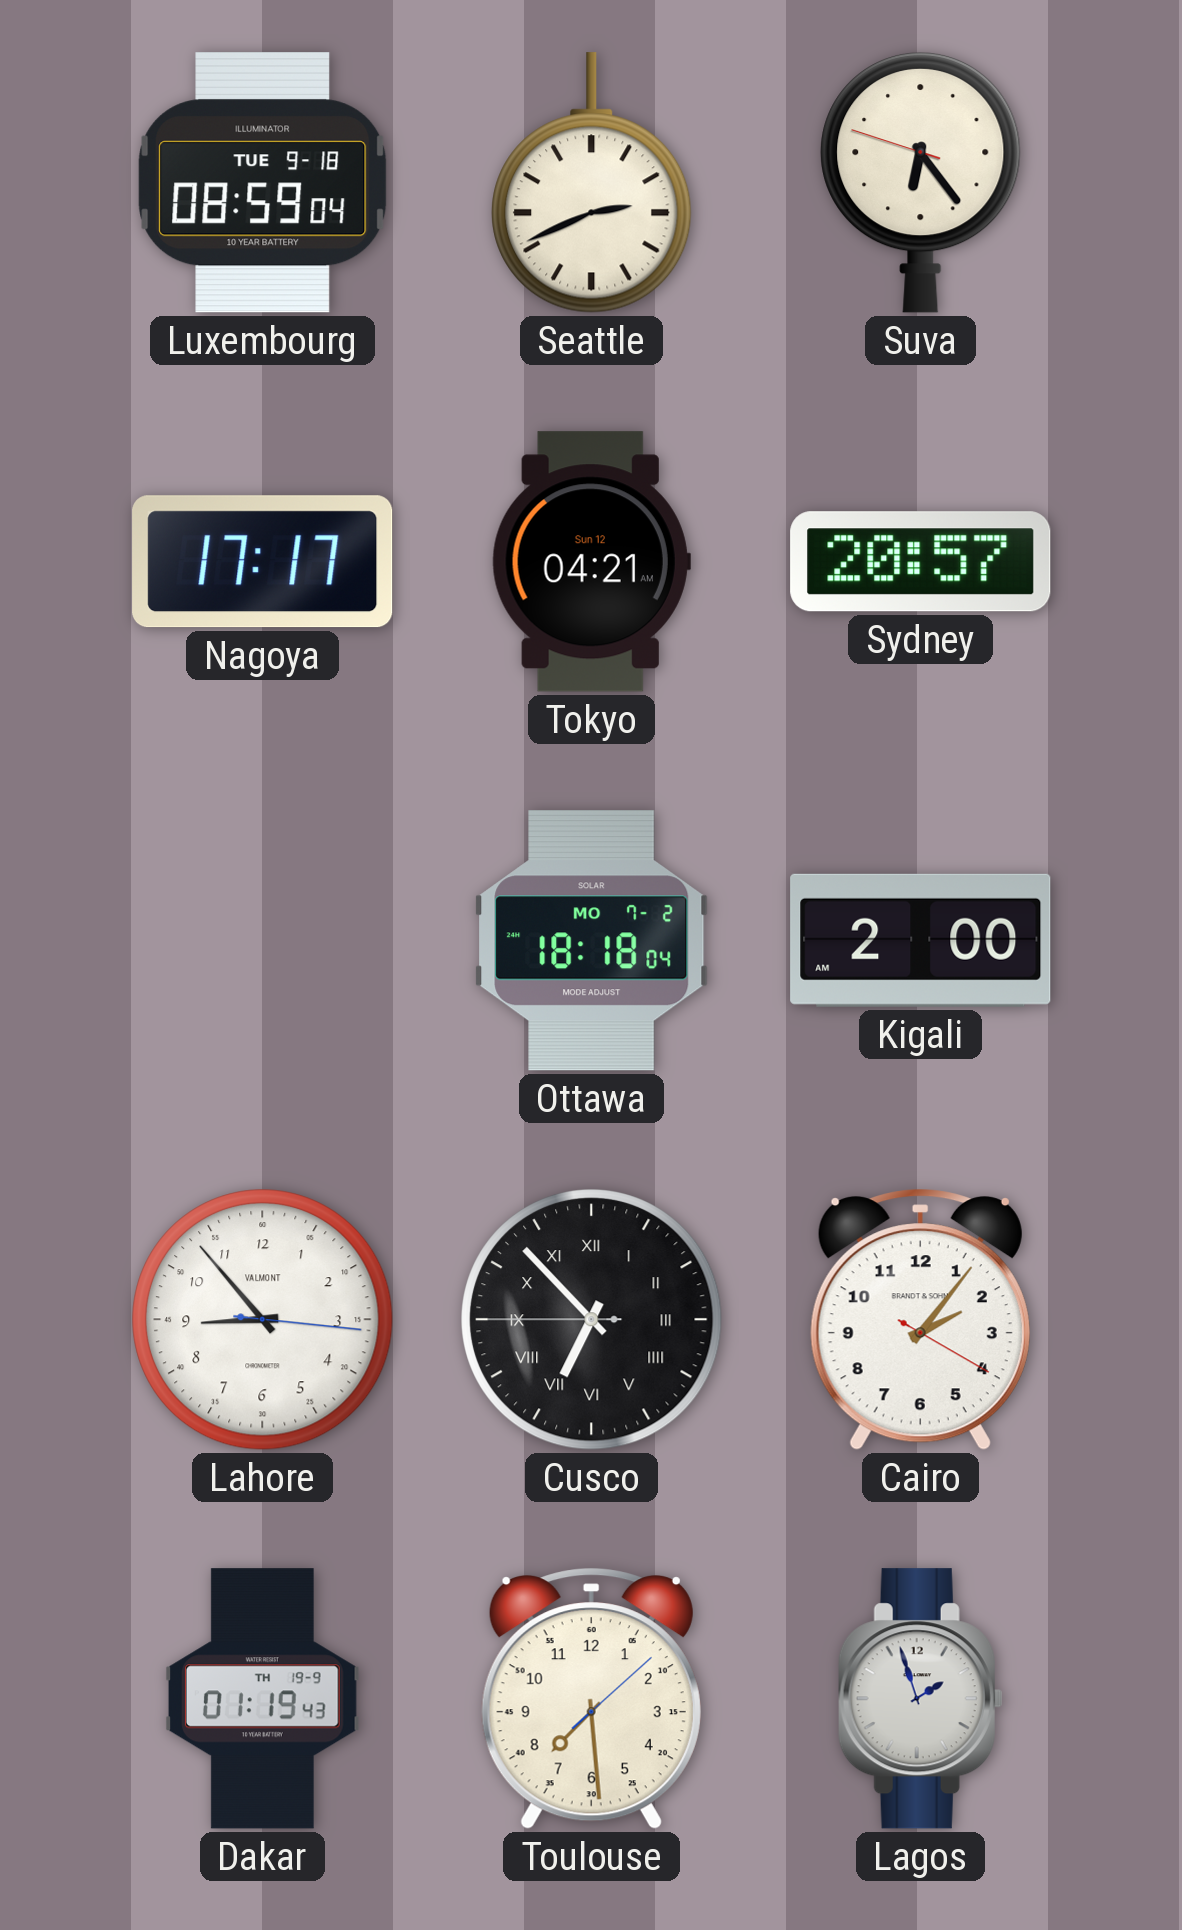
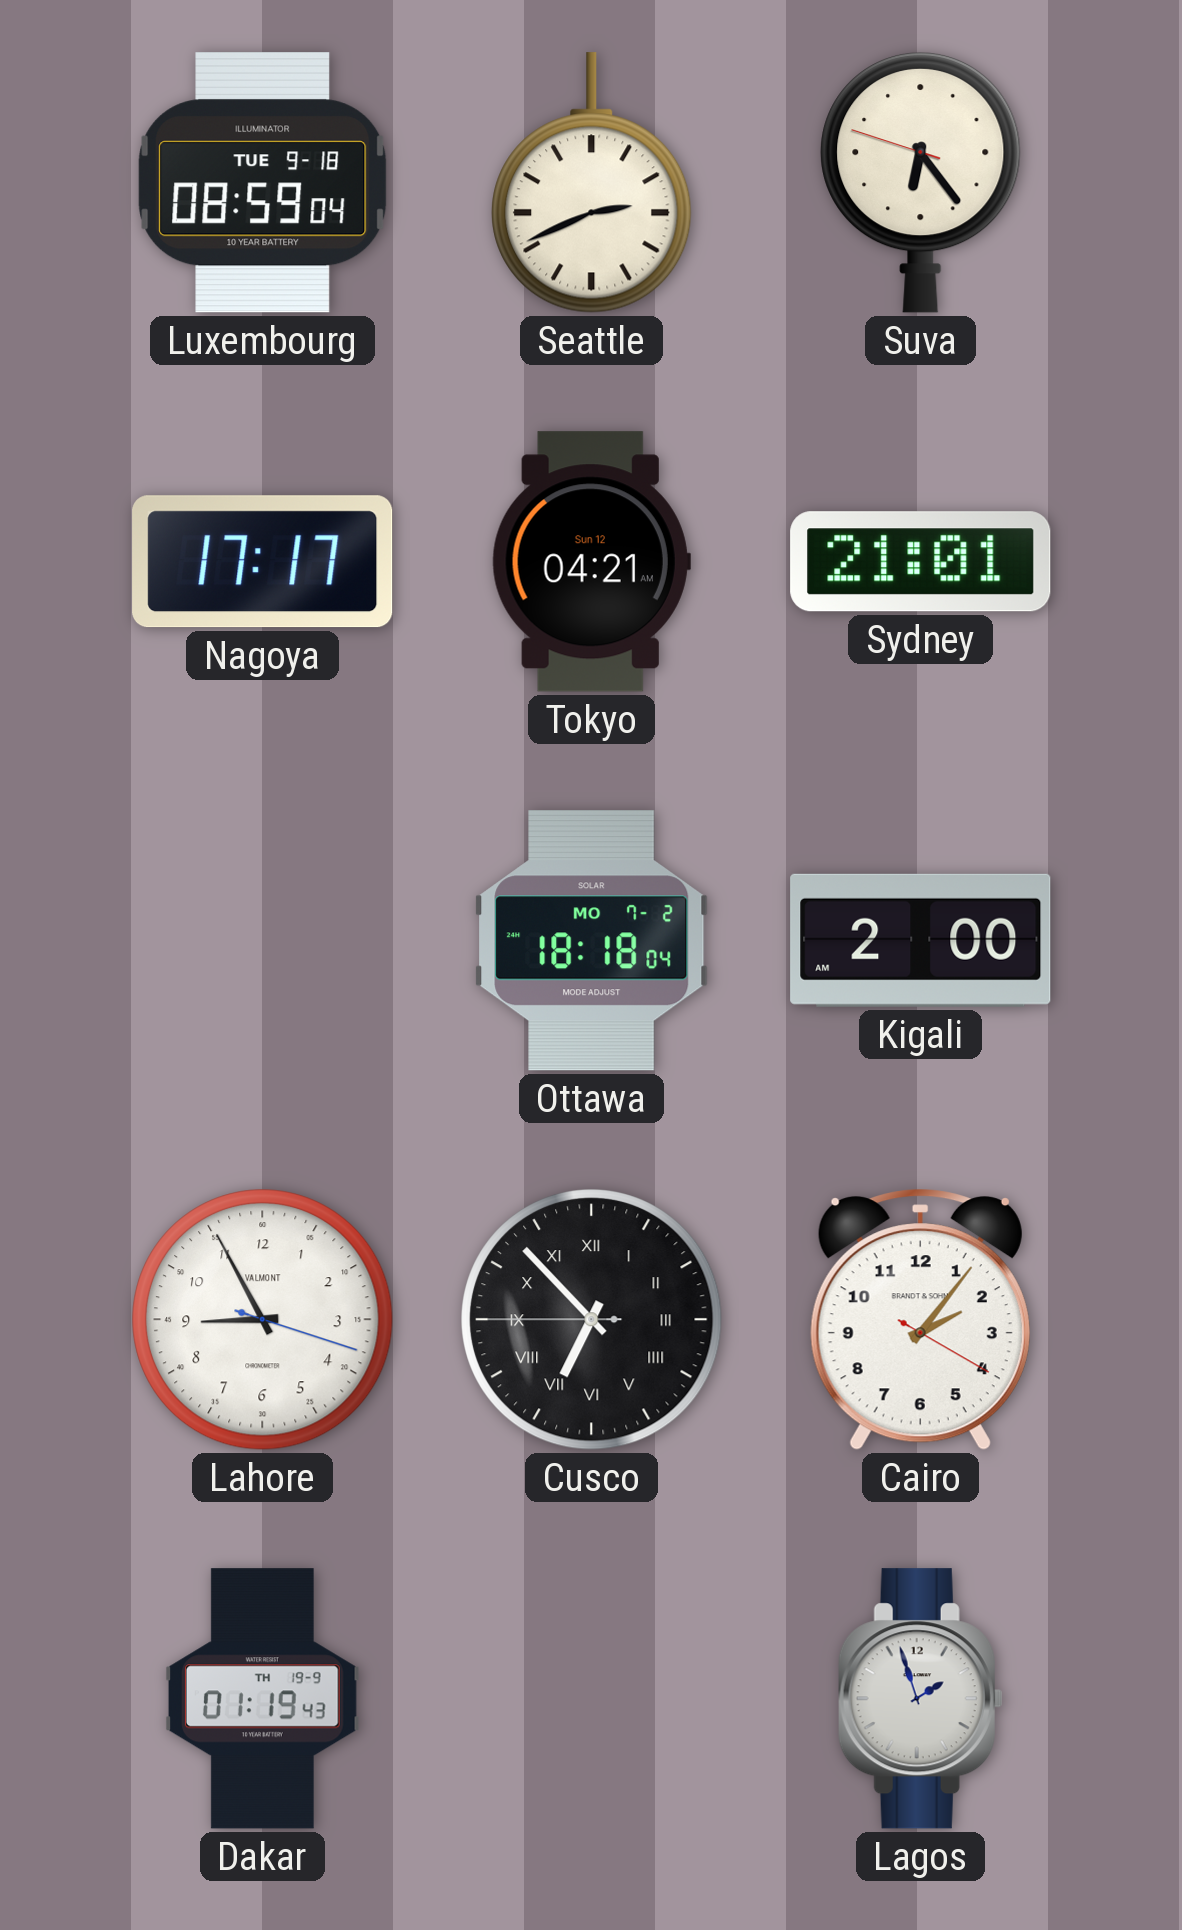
Sydney: 20:57 -> 21:01 (921, 562)
Lahore: 8:53 -> 8:55 (263, 1320)
Toulouse: 7:29 -> none (591, 1699)
